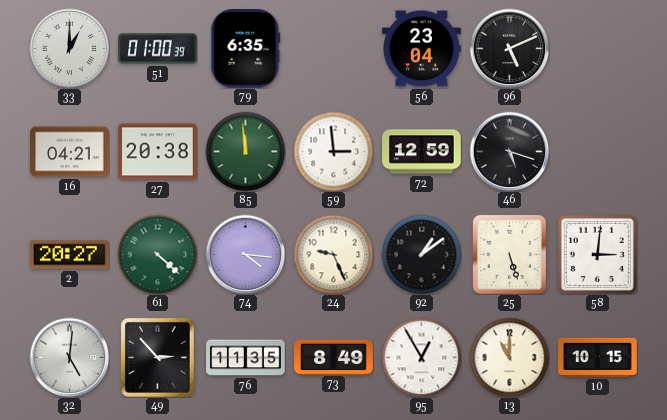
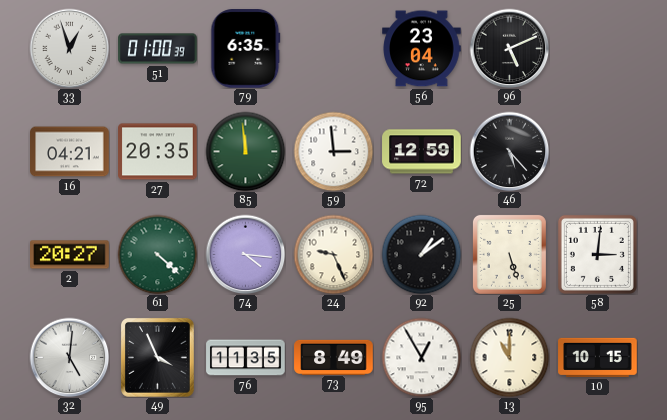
33: 1:00 -> 12:57 (69, 48)
27: 20:38 -> 20:35 (158, 152)
46: 5:18 -> 5:23 (509, 151)
49: 2:53 -> 3:56 (157, 357)
